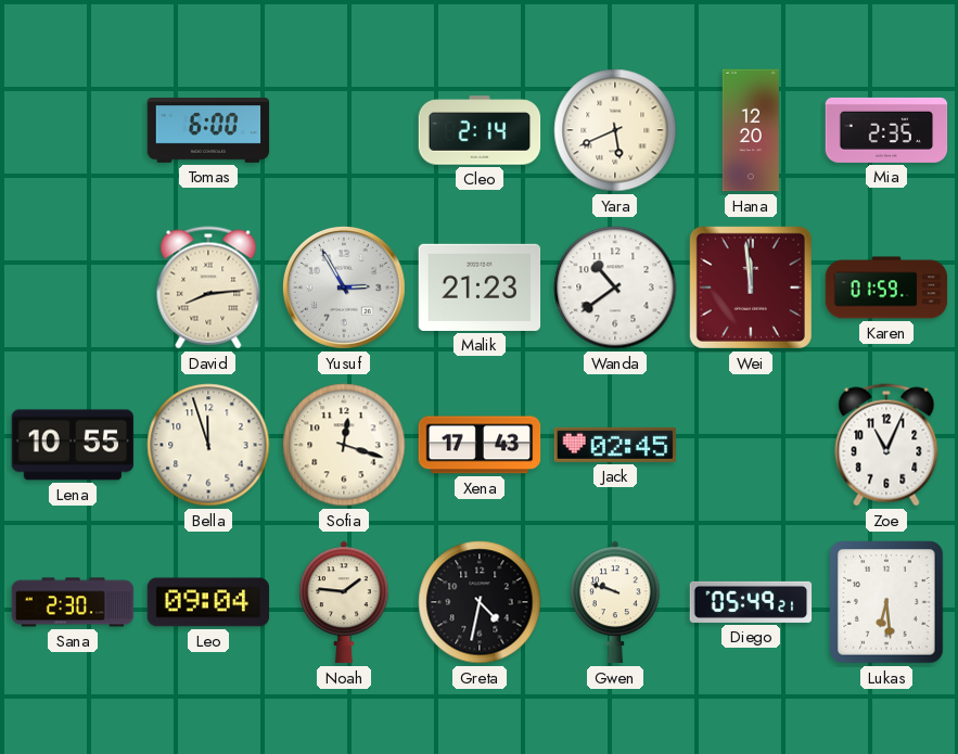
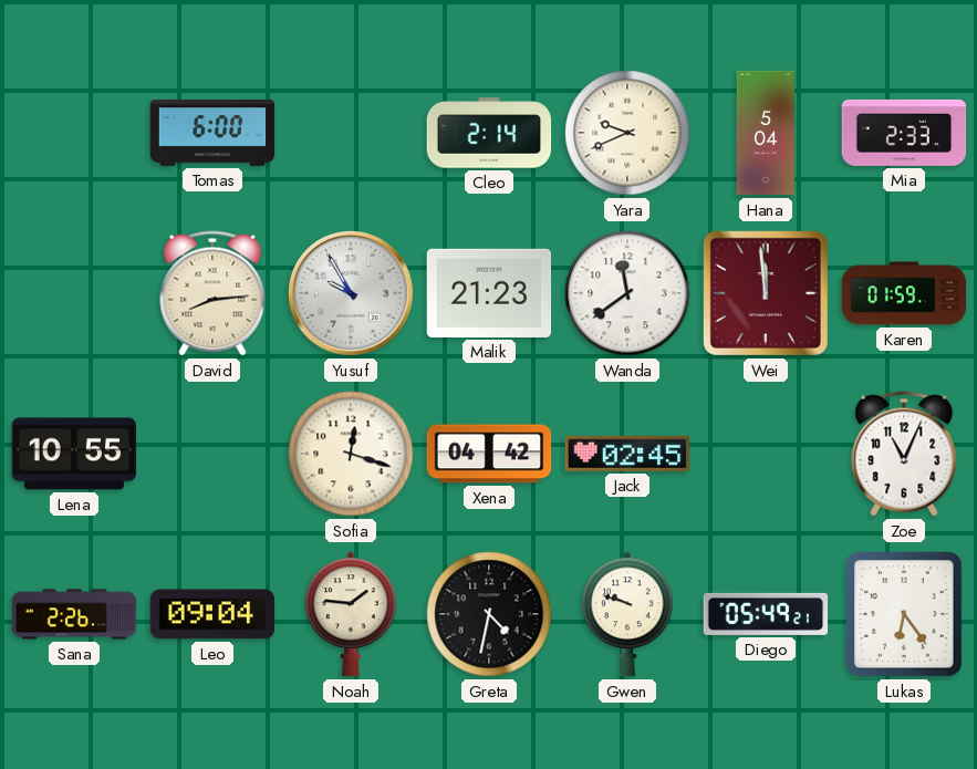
Yara: 5:41 -> 9:41 (627, 133)
Hana: 12:20 -> 5:04 (765, 133)
Mia: 2:35 -> 2:33 (904, 133)
Yusuf: 2:55 -> 9:55 (351, 293)
Wanda: 10:39 -> 11:39 (627, 293)
Bella: 11:57 -> none (208, 445)
Xena: 17:43 -> 04:42 (489, 454)
Sana: 2:30 -> 2:26 (74, 614)
Lukas: 6:29 -> 6:24 (904, 614)
